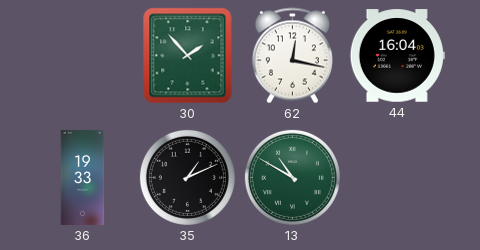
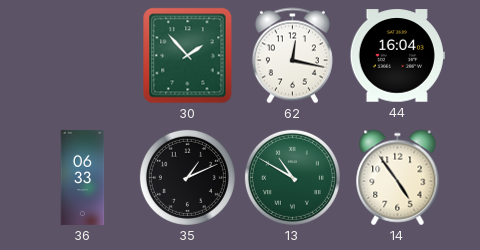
36: 19:33 -> 06:33 (83, 177)
14: none -> 4:54 (398, 178)
